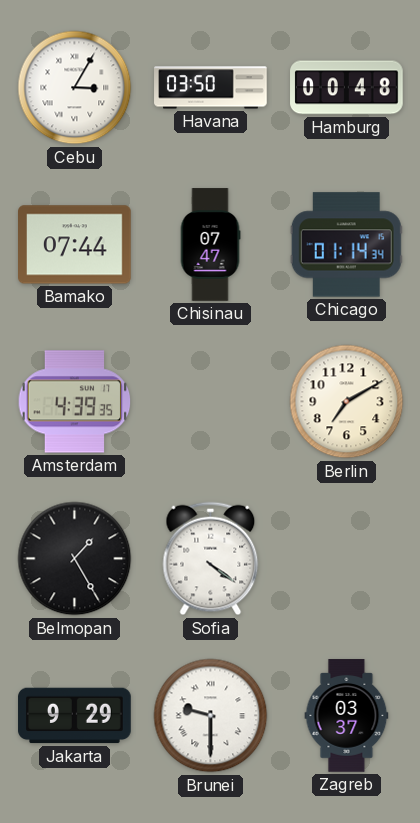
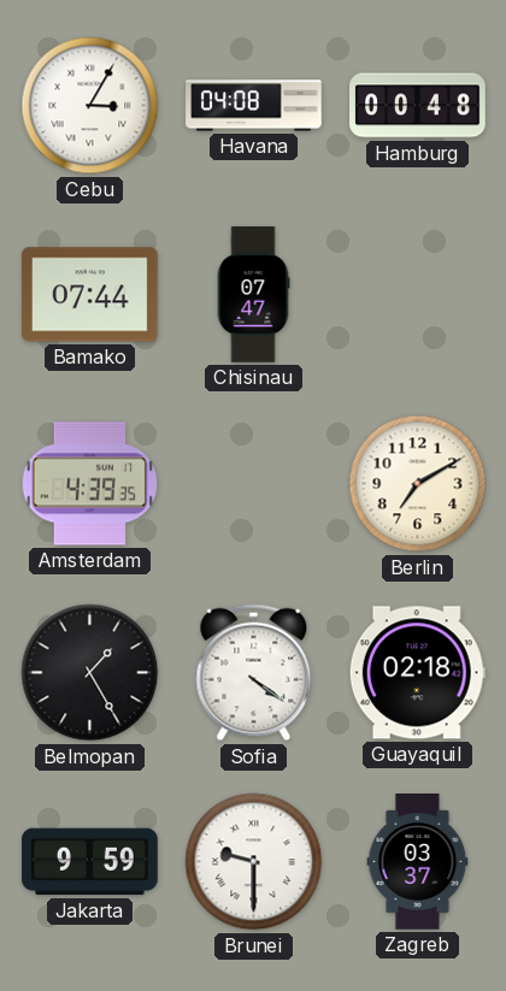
Havana: 03:50 -> 04:08 (254, 106)
Chicago: 01:14 -> none (346, 245)
Guayaquil: none -> 02:18 (417, 673)
Jakarta: 9:29 -> 9:59 (90, 862)
